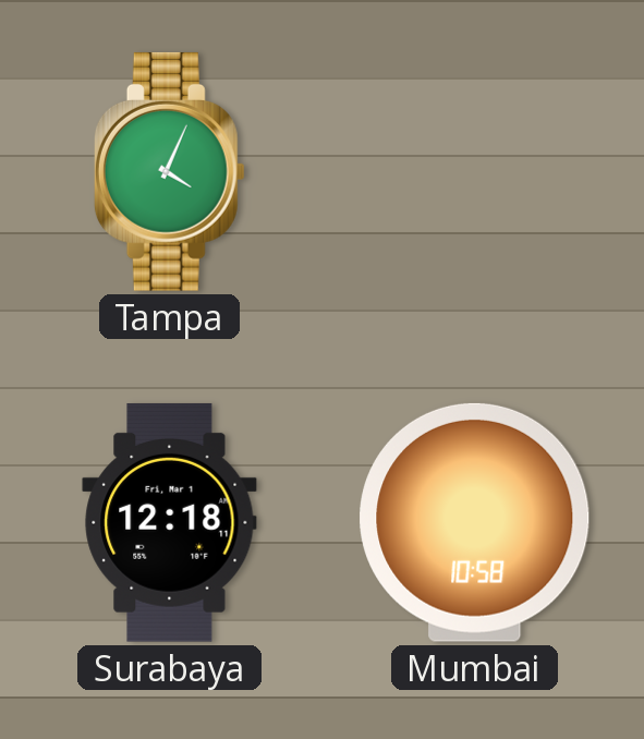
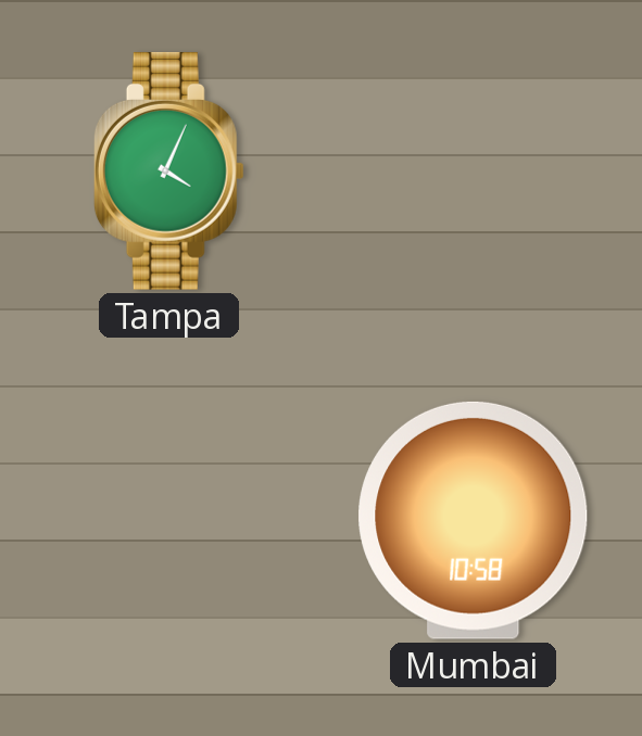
Surabaya: 12:18 -> none (170, 522)
